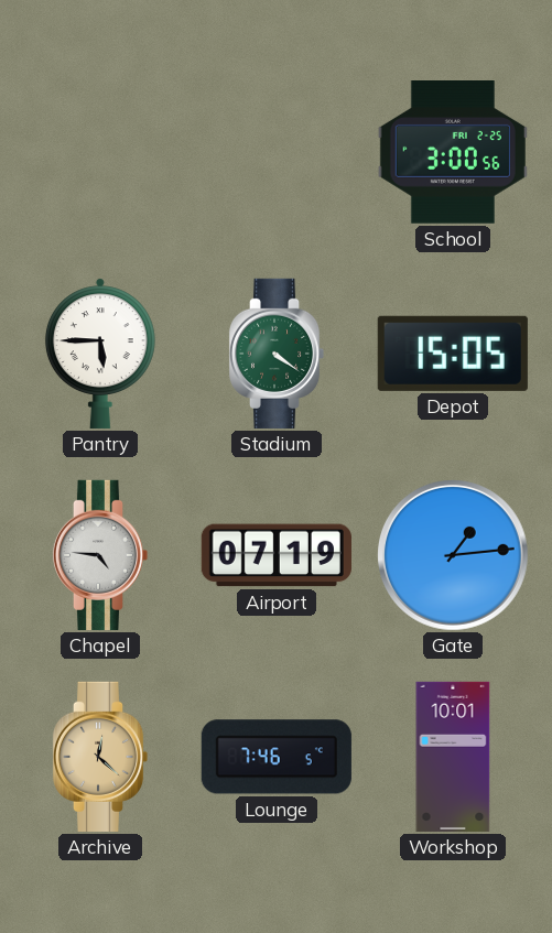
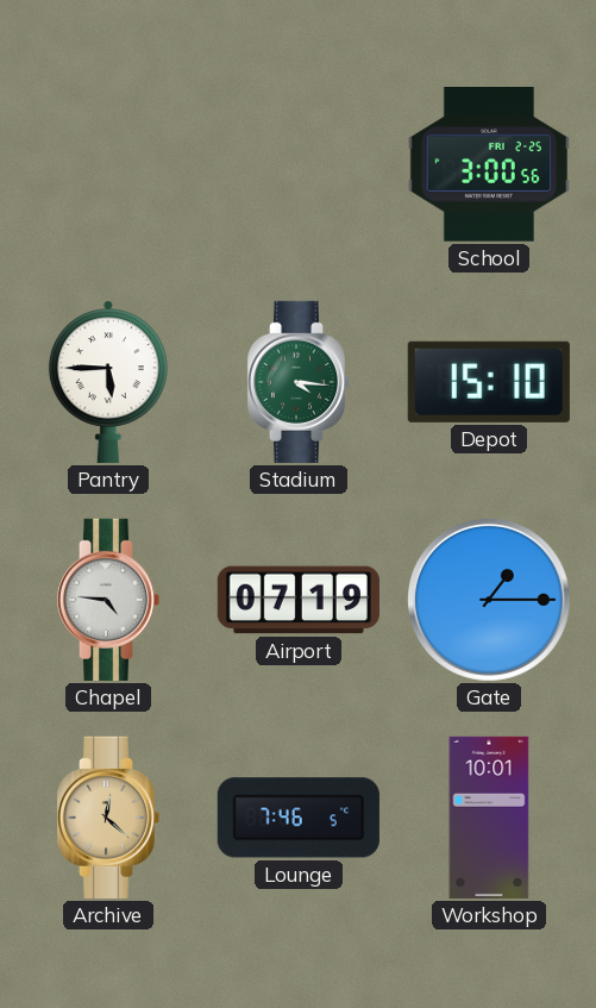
Stadium: 4:21 -> 4:16 (299, 382)
Depot: 15:05 -> 15:10 (489, 382)
Gate: 1:14 -> 1:15 (490, 601)
